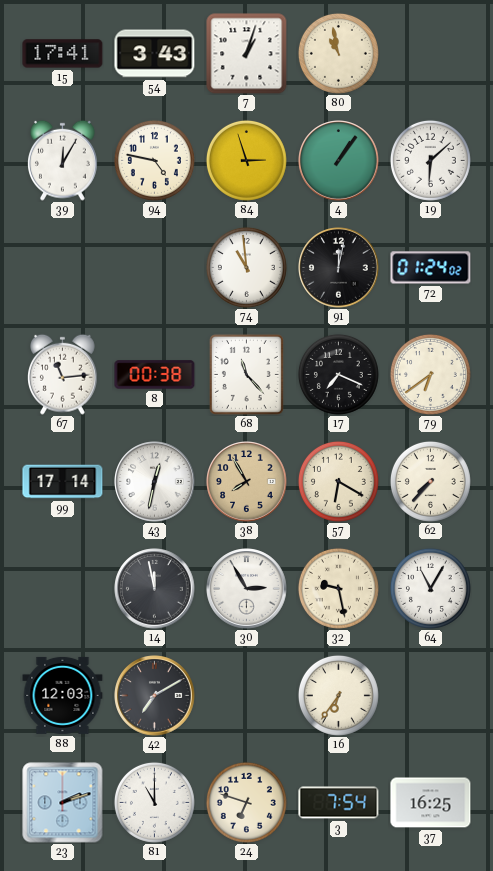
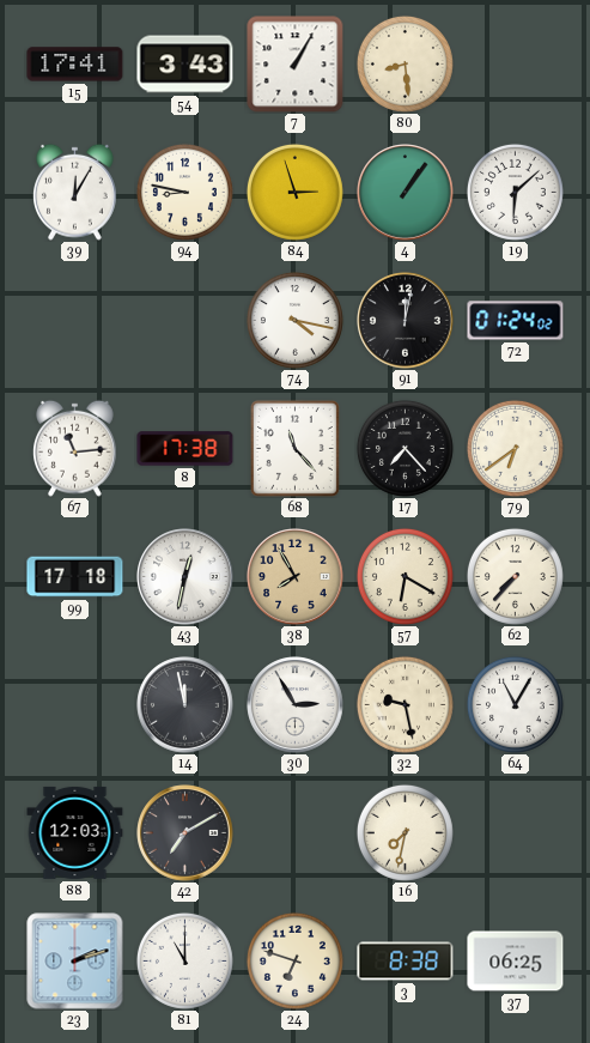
7: 1:03 -> 1:05 (296, 65)
80: 10:58 -> 8:29 (405, 63)
94: 4:47 -> 8:47 (184, 192)
74: 10:59 -> 4:17 (294, 320)
8: 00:38 -> 17:38 (185, 449)
17: 7:19 -> 7:23 (405, 448)
99: 17:14 -> 17:18 (75, 577)
16: 6:36 -> 7:32 (405, 832)
3: 7:54 -> 8:38 (406, 962)
37: 16:25 -> 06:25 (516, 962)
